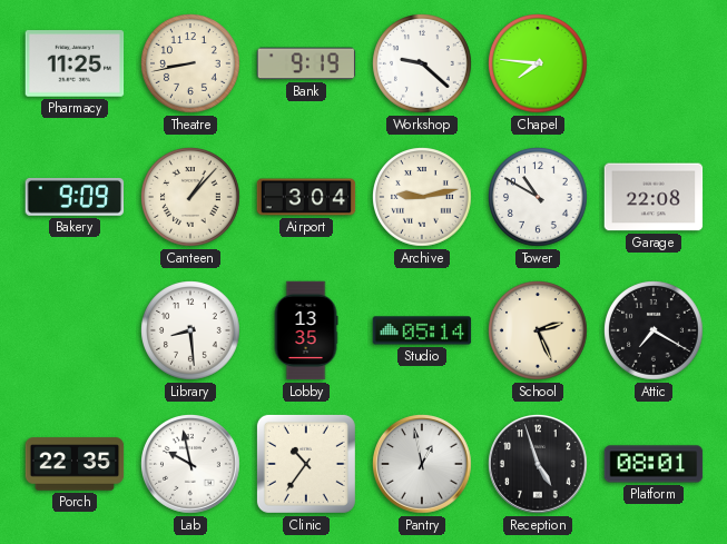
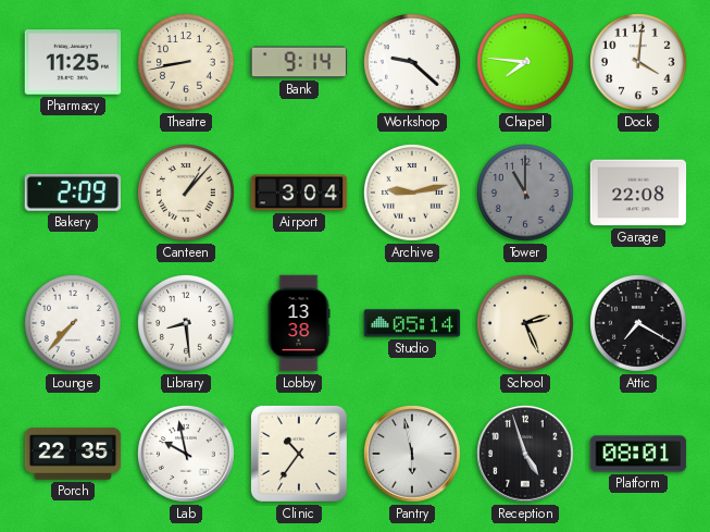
Bank: 9:19 -> 9:14 (299, 62)
Dock: none -> 4:01 (639, 63)
Bakery: 9:09 -> 2:09 (73, 193)
Tower: 10:50 -> 11:00 (526, 194)
Tower dial: white -> grey (526, 194)
Lounge: none -> 7:37 (74, 324)
Lobby: 13:35 -> 13:38 (299, 323)
Pantry: 12:58 -> 5:58 (413, 455)
